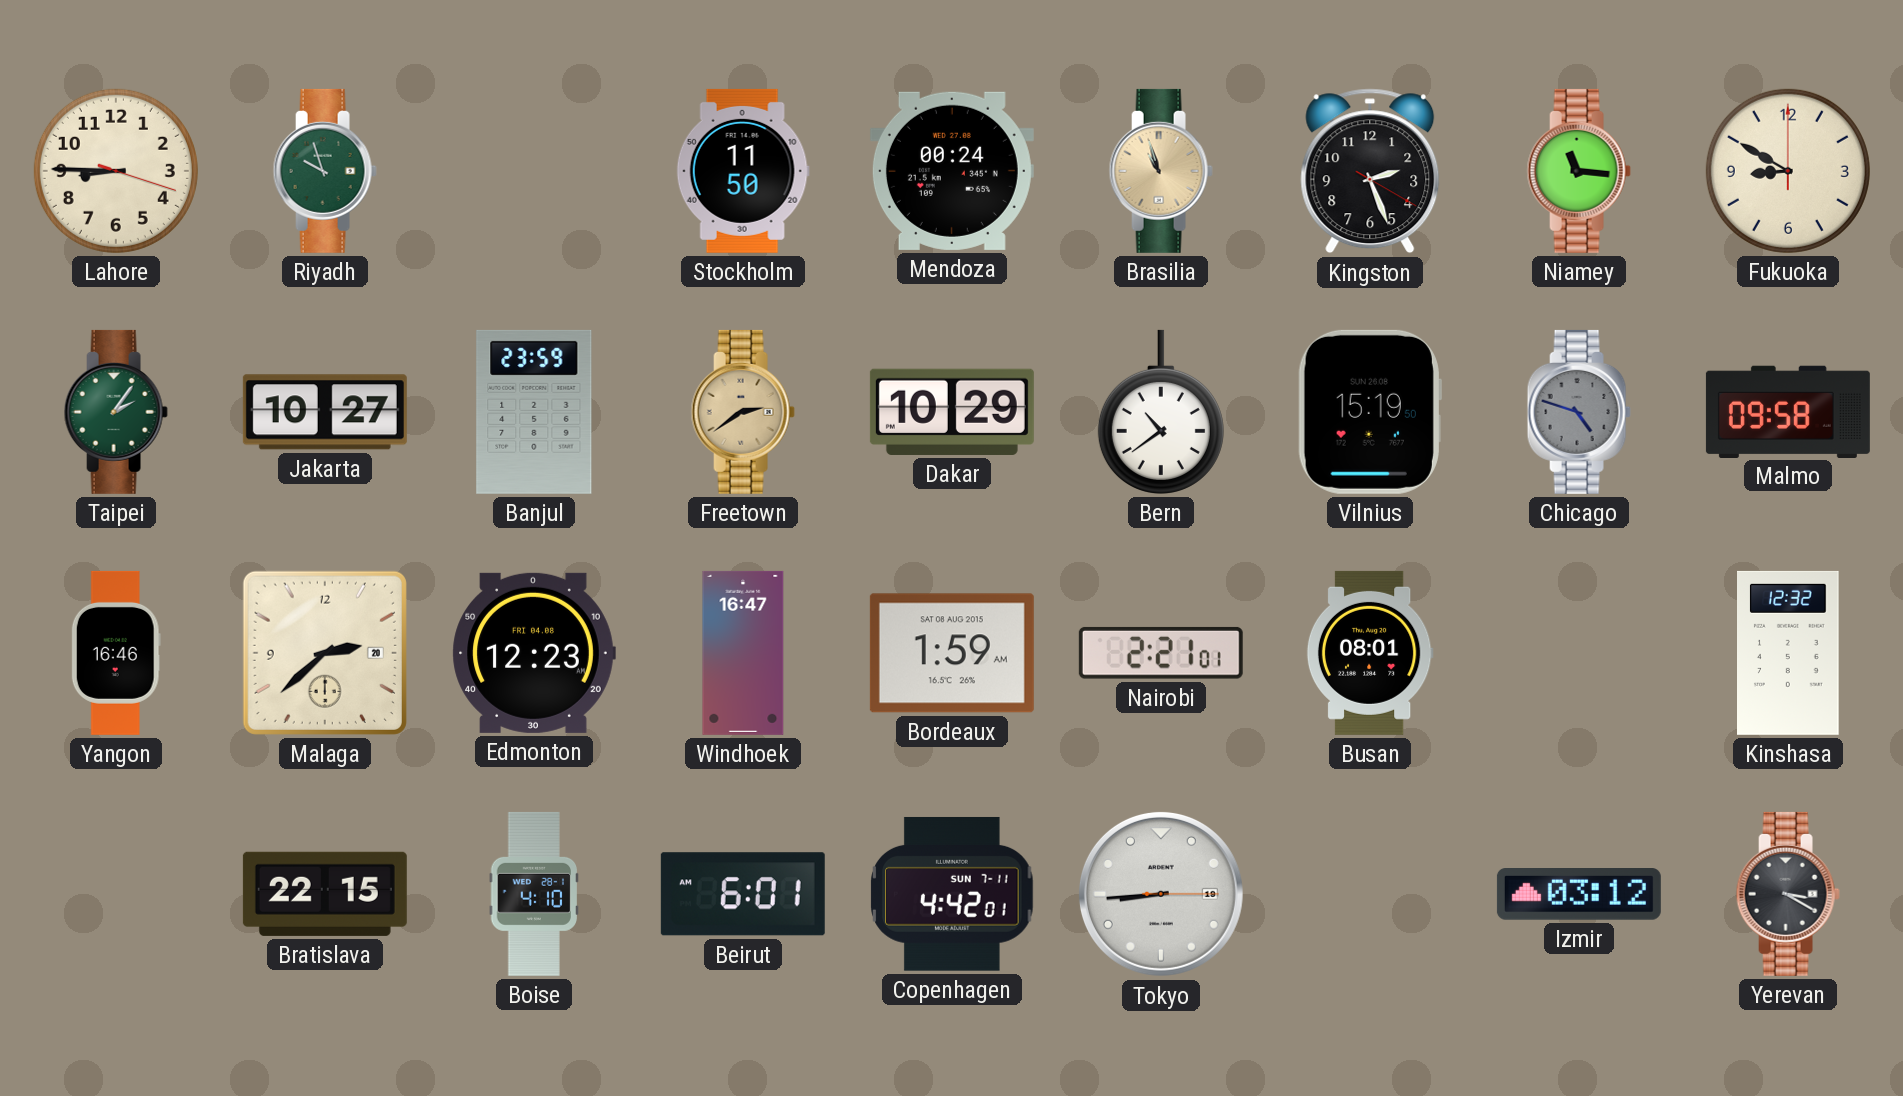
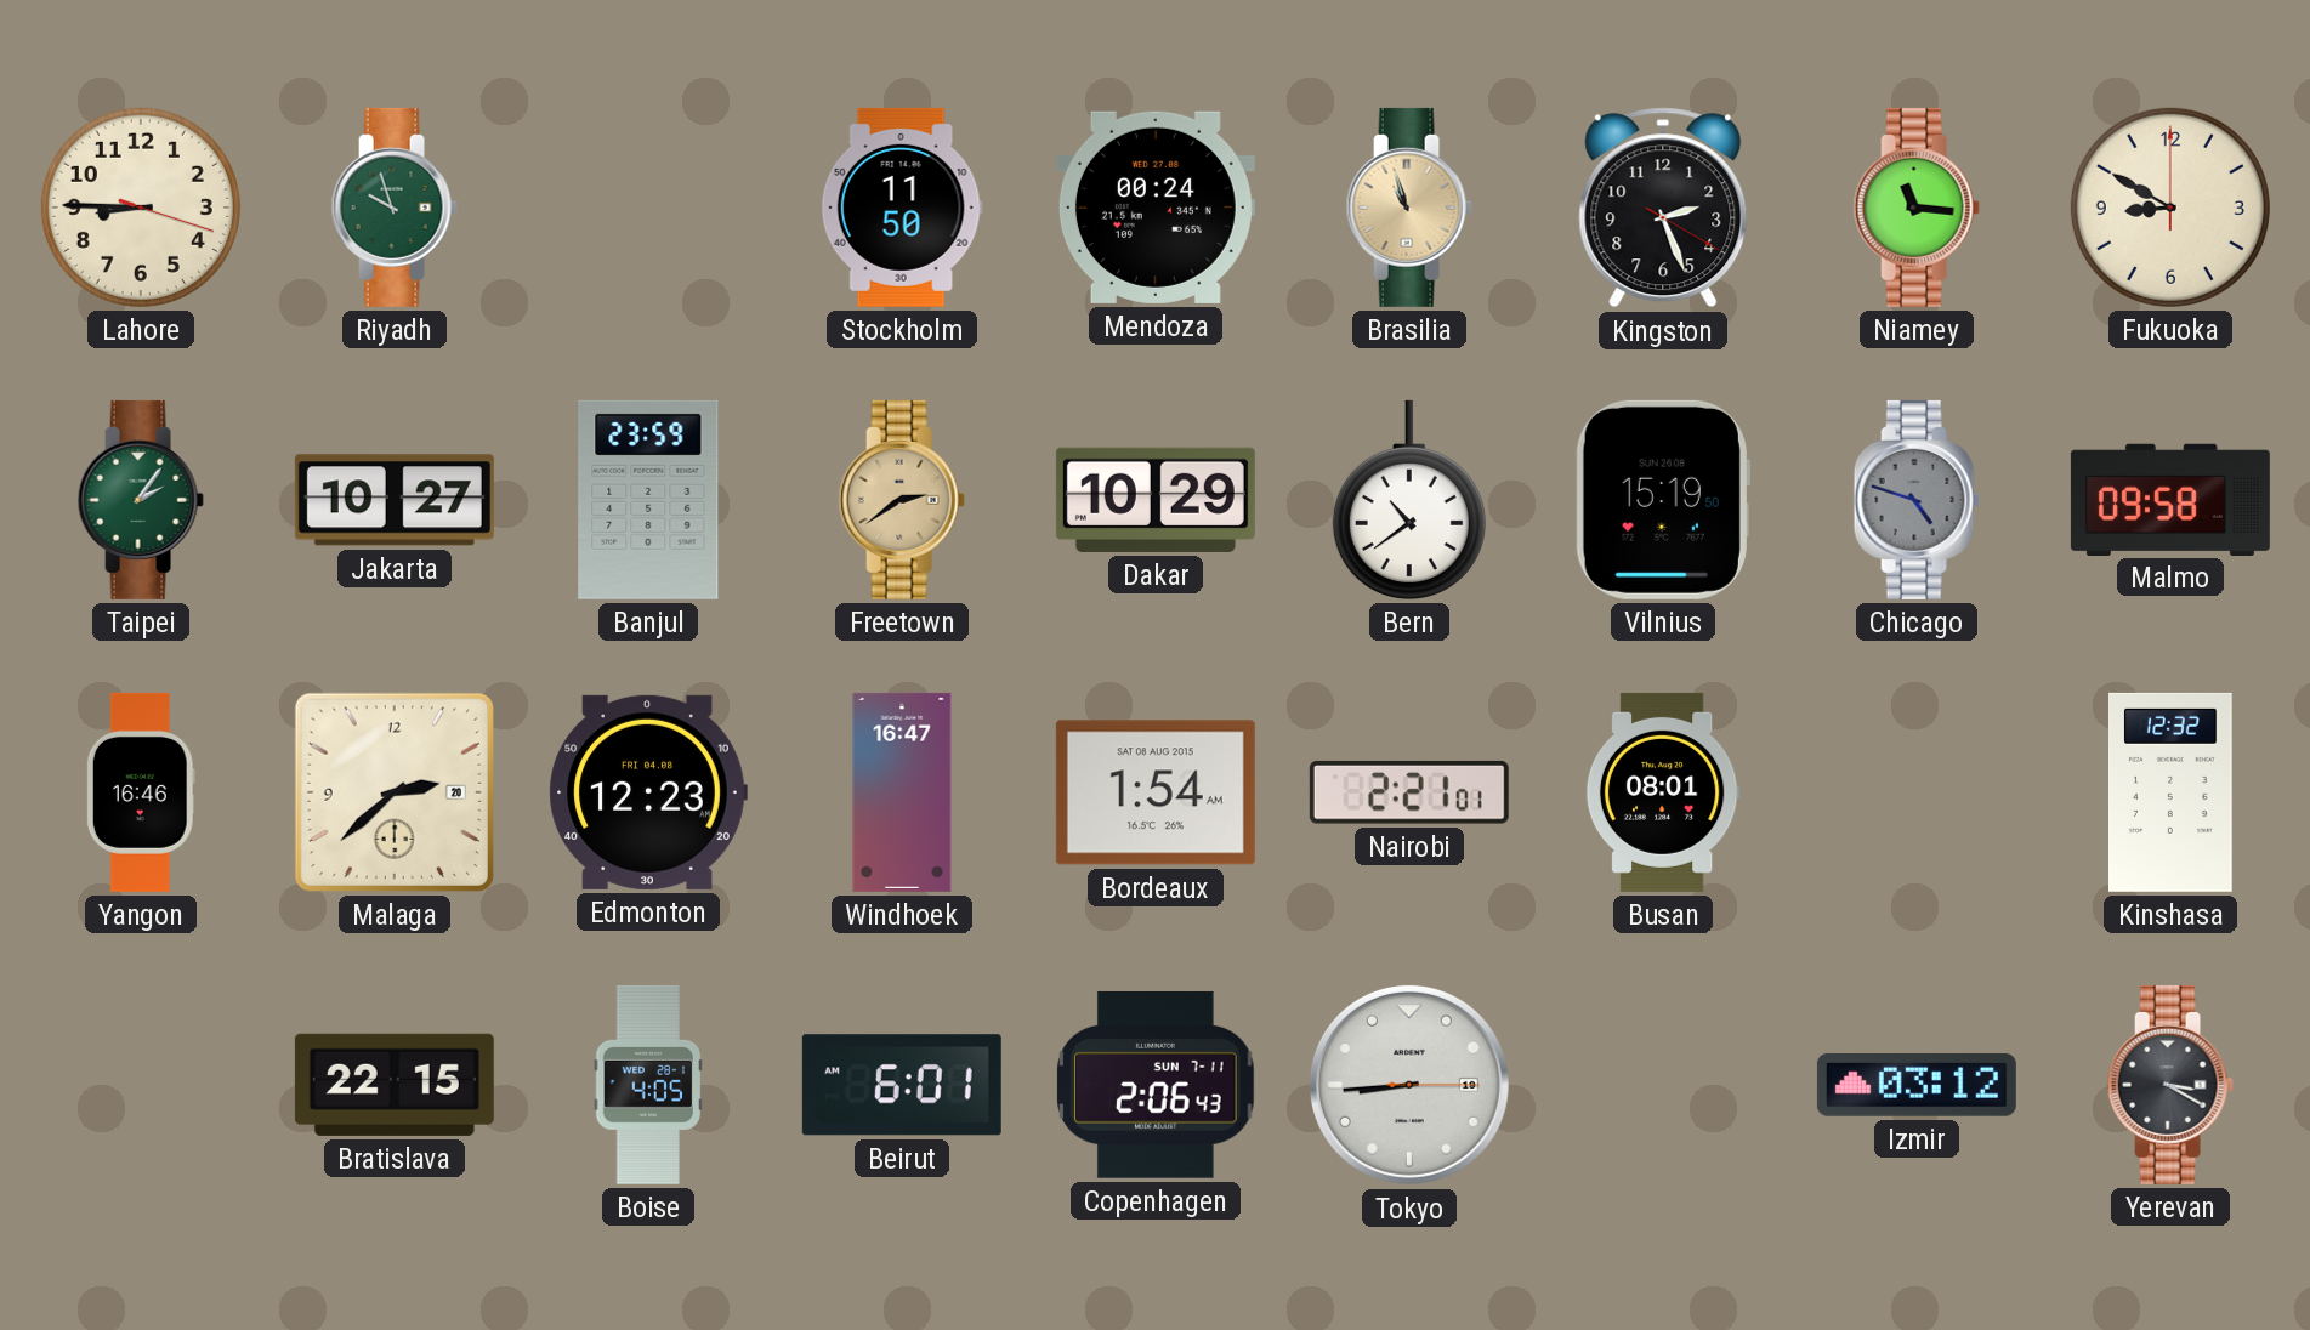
Bordeaux: 1:59 -> 1:54 (1156, 792)
Boise: 4:10 -> 4:05 (647, 1085)
Copenhagen: 4:42 -> 2:06 (1156, 1085)
